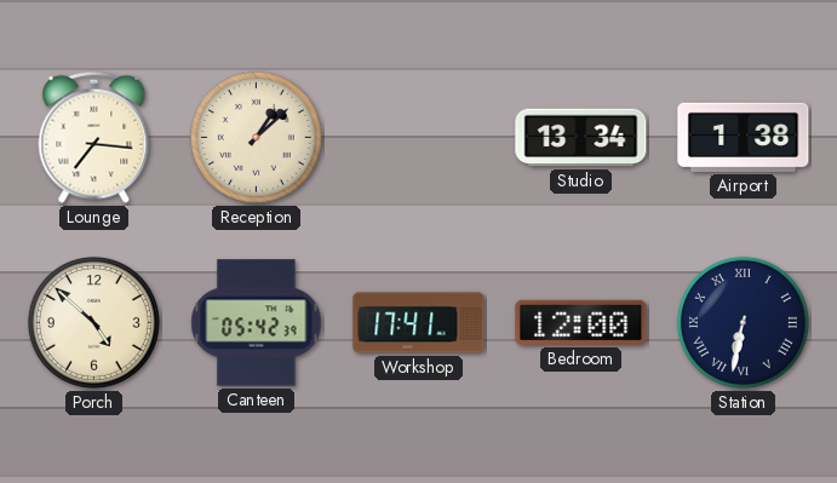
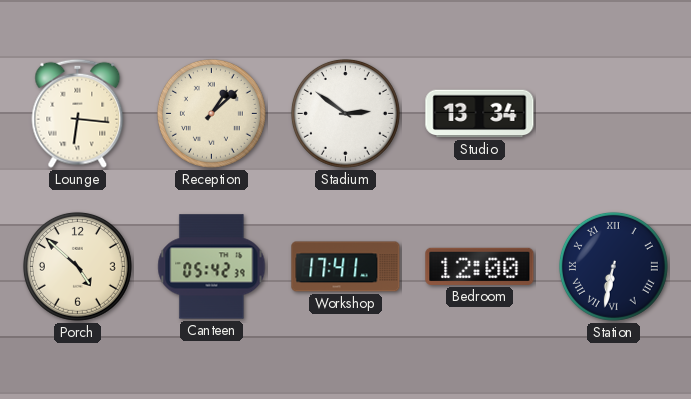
Lounge: 7:16 -> 6:16 (78, 113)
Stadium: none -> 2:51 (345, 113)
Airport: 1:38 -> none (744, 137)
